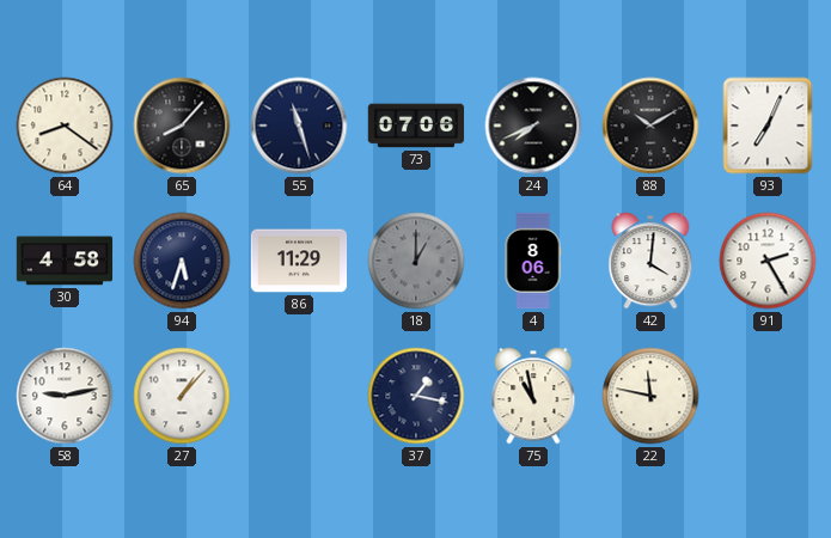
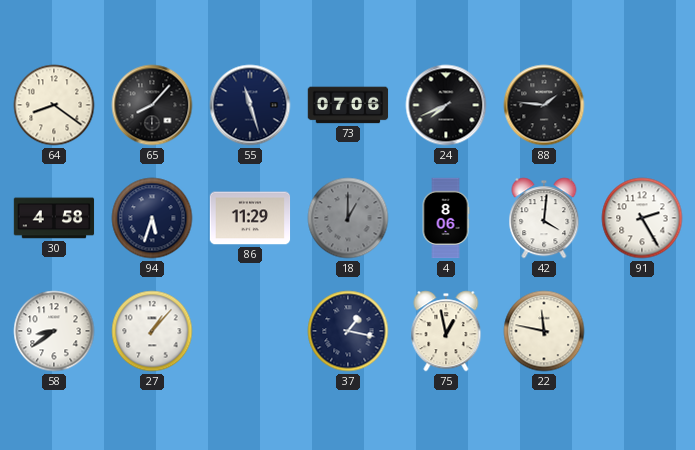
88: 10:10 -> 1:46 (544, 105)
93: 7:04 -> none (768, 126)
58: 9:13 -> 8:39 (54, 331)
75: 10:58 -> 12:58 (446, 331)
